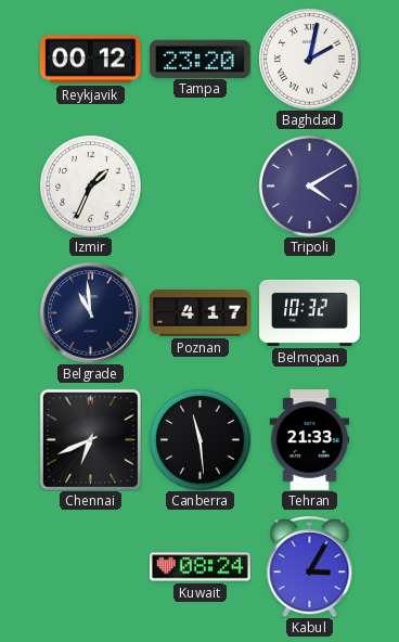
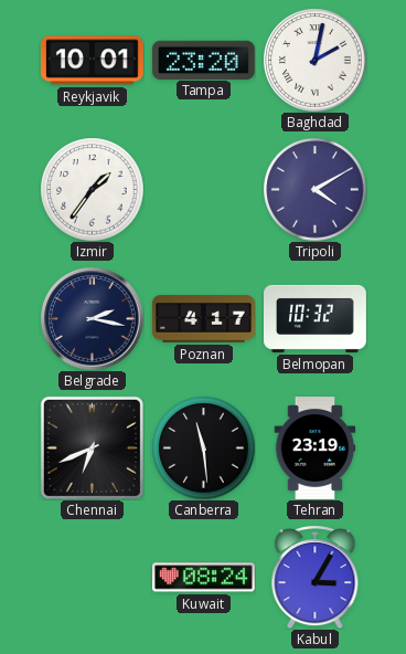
Reykjavik: 00:12 -> 10:01 (92, 61)
Izmir: 1:34 -> 1:36 (92, 189)
Belgrade: 10:59 -> 2:17 (92, 318)
Tehran: 21:33 -> 23:19 (316, 449)
